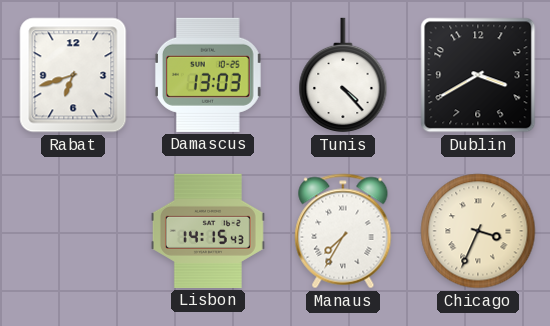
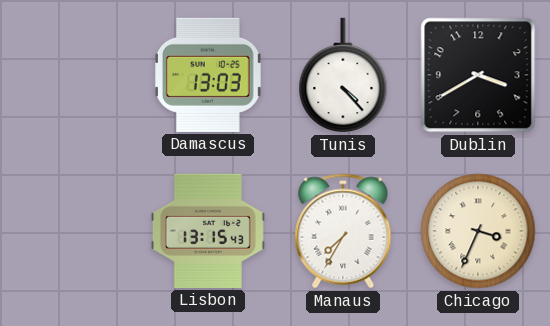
Rabat: 6:42 -> none (73, 75)
Lisbon: 14:15 -> 13:15 (208, 231)
